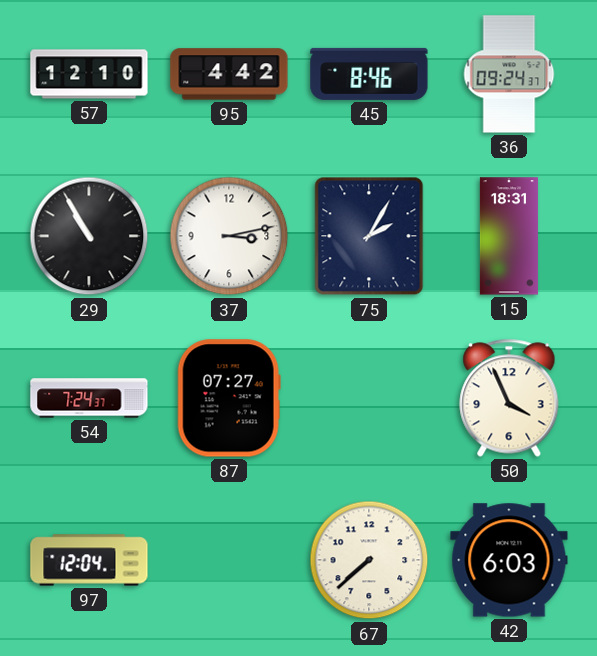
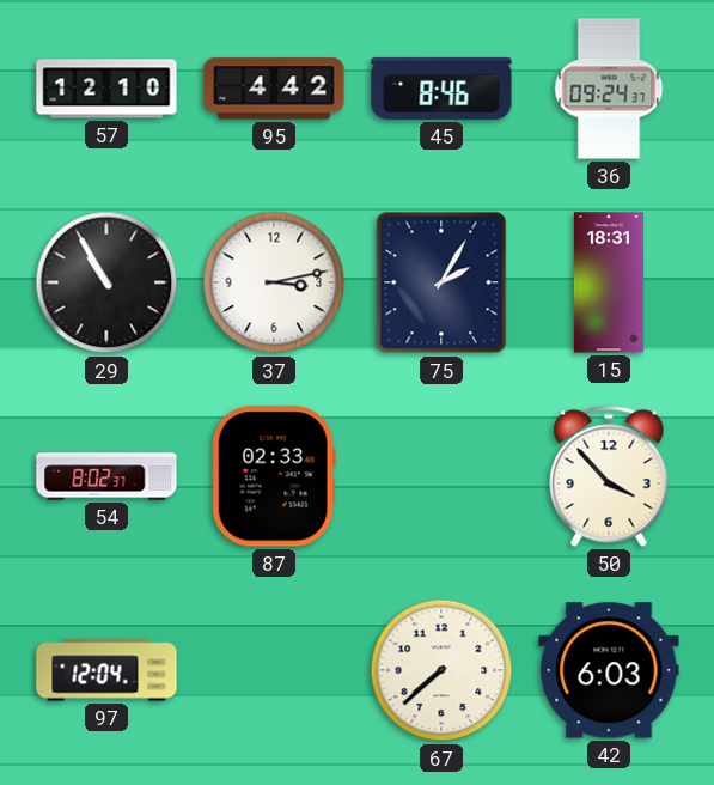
54: 7:24 -> 8:02 (106, 476)
87: 07:27 -> 02:33 (274, 476)
50: 3:56 -> 3:53 (609, 476)
